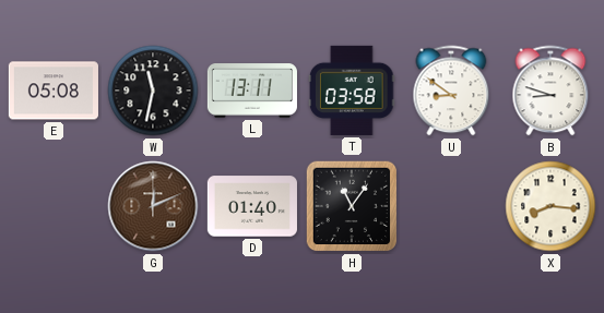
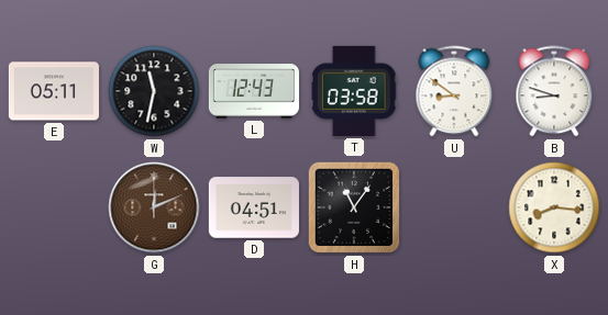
E: 05:08 -> 05:11 (54, 91)
L: 13:11 -> 12:43 (254, 91)
D: 01:40 -> 04:51 (254, 207)
